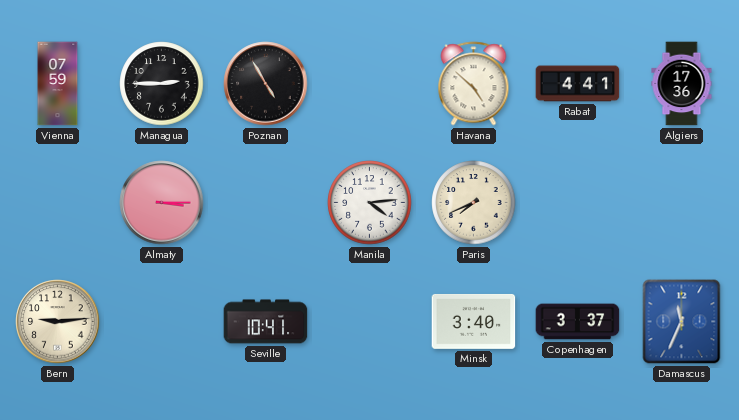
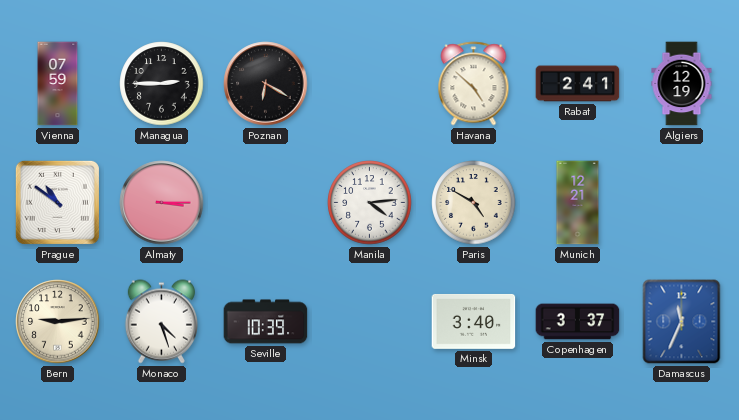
Poznan: 4:55 -> 6:20 (266, 84)
Rabat: 4:41 -> 2:41 (578, 84)
Algiers: 17:36 -> 12:19 (682, 84)
Prague: none -> 10:51 (57, 202)
Paris: 7:41 -> 4:50 (474, 203)
Munich: none -> 12:21 (578, 203)
Monaco: none -> 4:27 (161, 322)
Seville: 10:41 -> 10:39 (266, 322)
